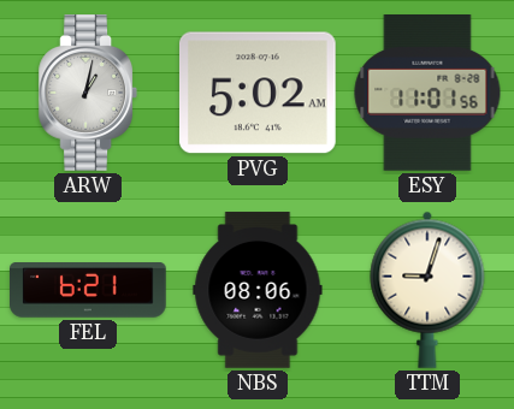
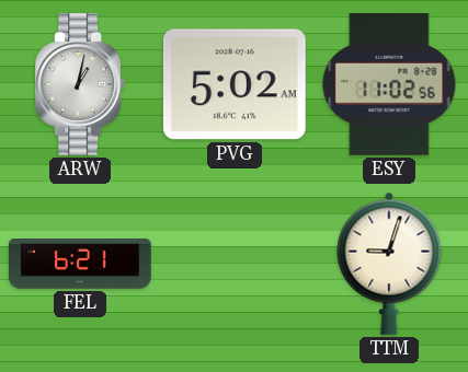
ESY: 11:01 -> 11:02 (389, 85)
NBS: 08:06 -> none (258, 290)
